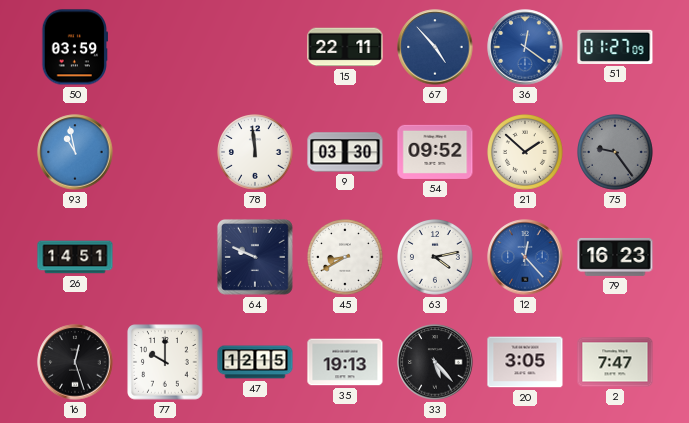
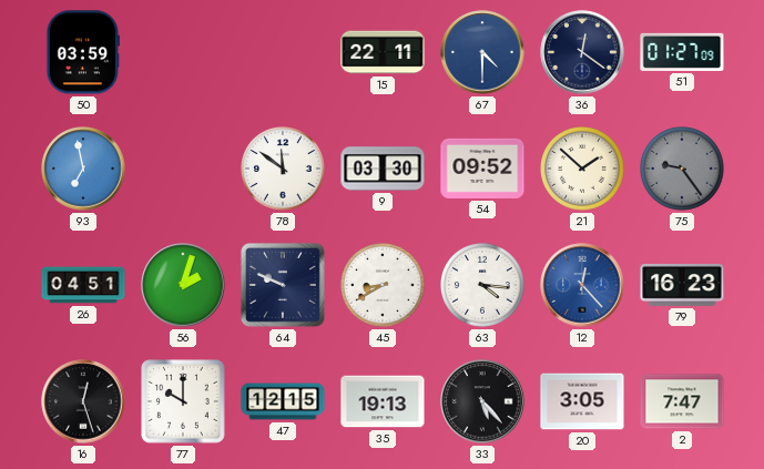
67: 4:53 -> 4:30 (482, 52)
36 dial: blue -> navy (582, 52)
93: 10:58 -> 6:58 (83, 169)
78: 11:59 -> 11:51 (284, 170)
26: 14:51 -> 04:51 (83, 285)
56: none -> 2:03 (183, 285)
63: 4:13 -> 4:16 (483, 286)
